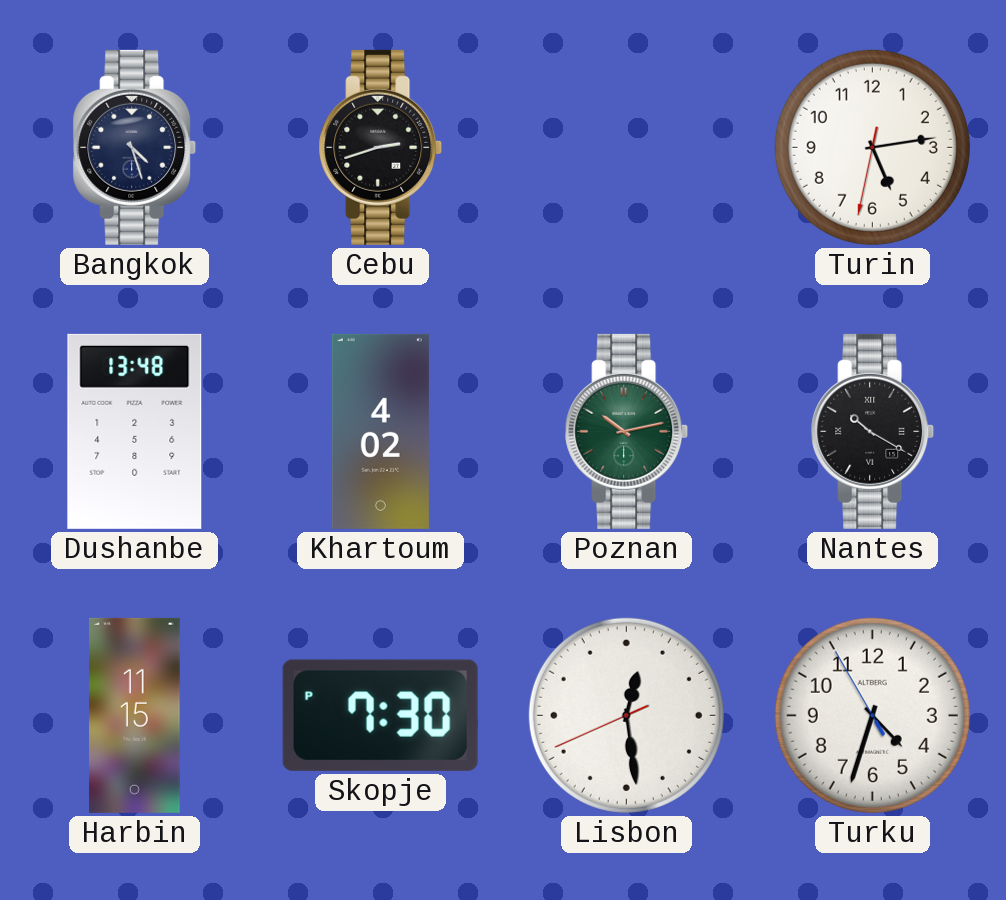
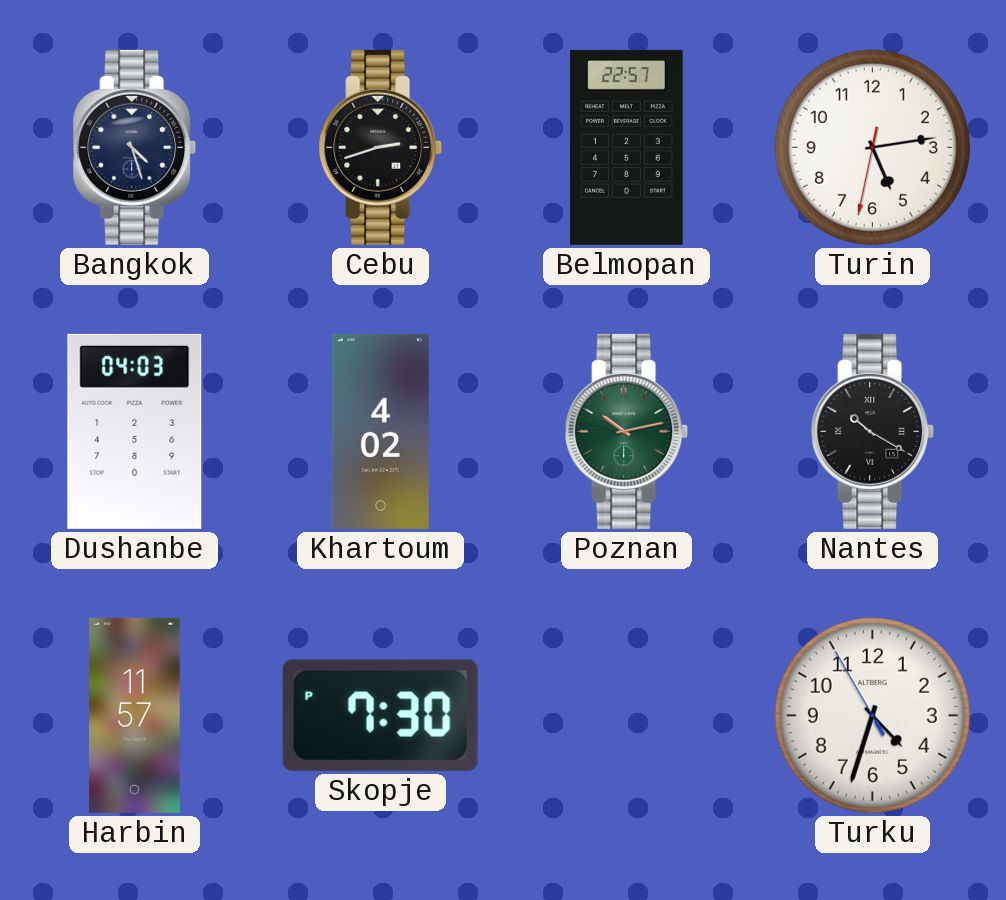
Belmopan: none -> 22:57 (627, 147)
Dushanbe: 13:48 -> 04:03 (135, 431)
Harbin: 11:15 -> 11:57 (135, 715)
Lisbon: 12:28 -> none (626, 715)
